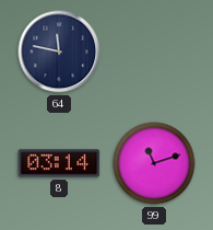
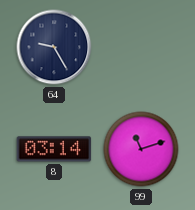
64: 11:47 -> 9:25 (54, 47)
